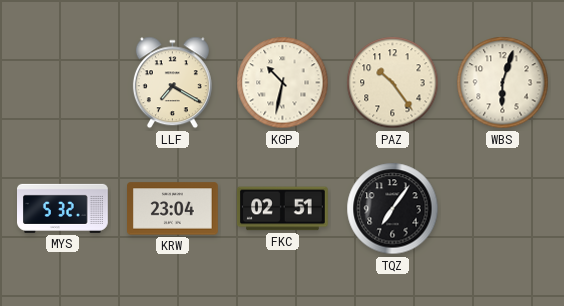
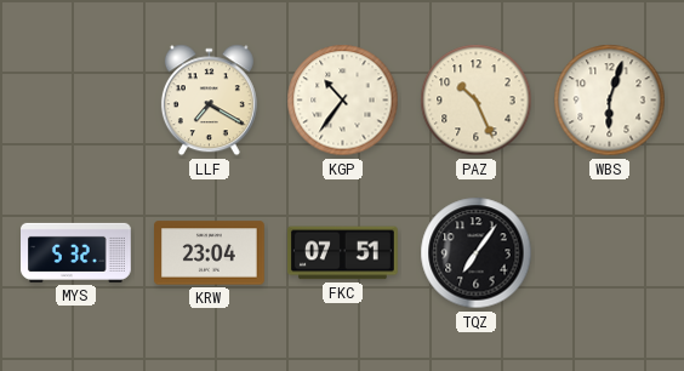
KGP: 10:32 -> 10:36 (343, 101)
PAZ: 10:24 -> 10:26 (477, 101)
FKC: 02:51 -> 07:51 (343, 253)
